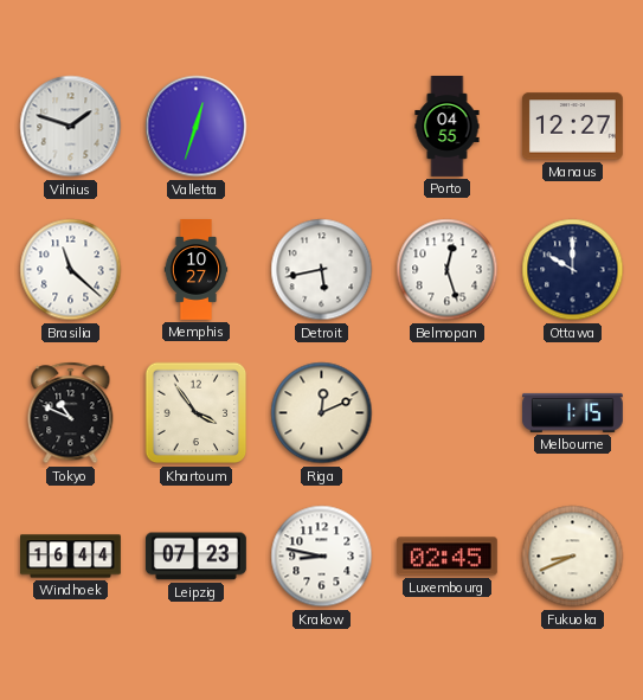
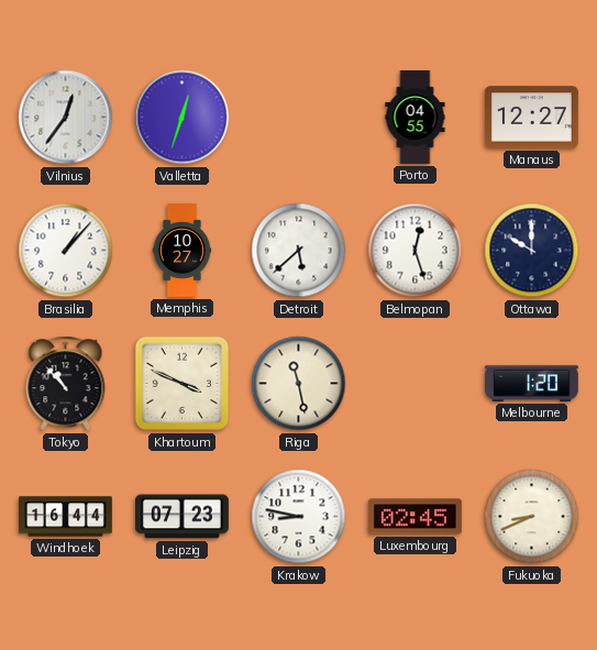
Vilnius: 1:48 -> 12:36 (66, 118)
Brasilia: 11:22 -> 1:07 (66, 251)
Detroit: 5:43 -> 5:38 (299, 251)
Tokyo: 10:49 -> 10:53 (66, 384)
Khartoum: 3:54 -> 3:49 (183, 384)
Riga: 12:11 -> 11:28 (299, 384)
Melbourne: 1:15 -> 1:20 (531, 383)
